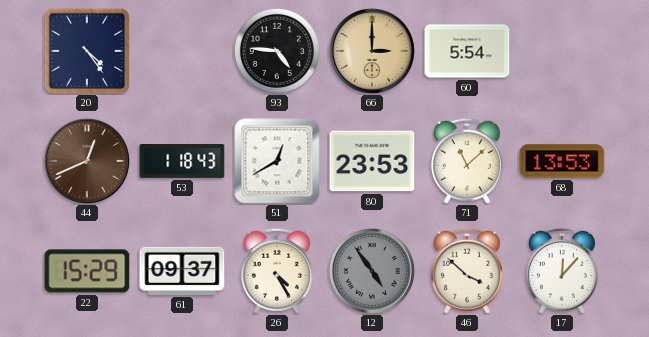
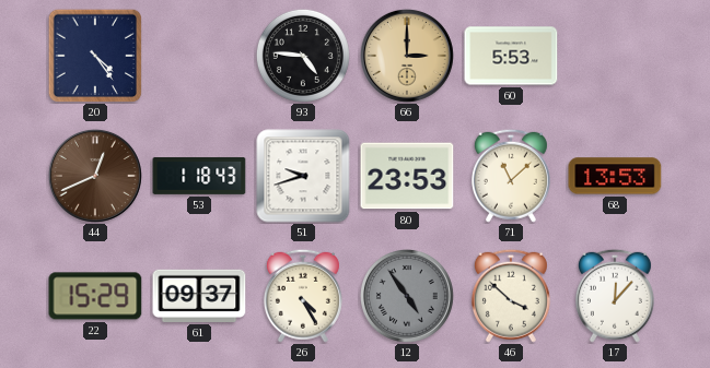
60: 5:54 -> 5:53 (511, 56)
51: 12:40 -> 9:42 (303, 176)
